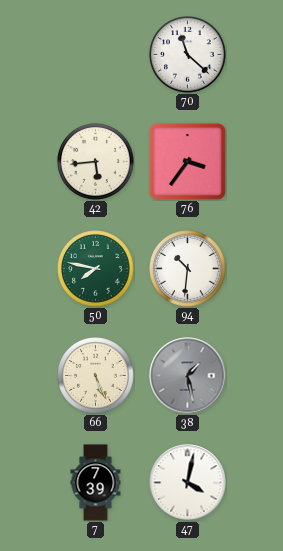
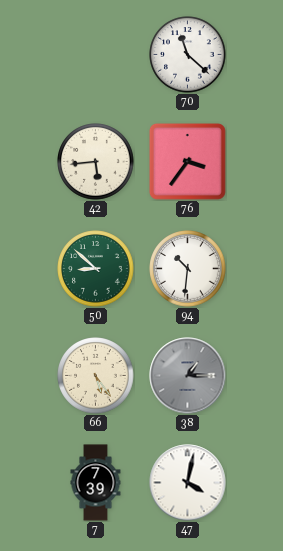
50: 7:47 -> 8:52 (96, 269)
66: 5:26 -> 5:24 (96, 376)
38: 1:28 -> 1:15 (188, 376)
